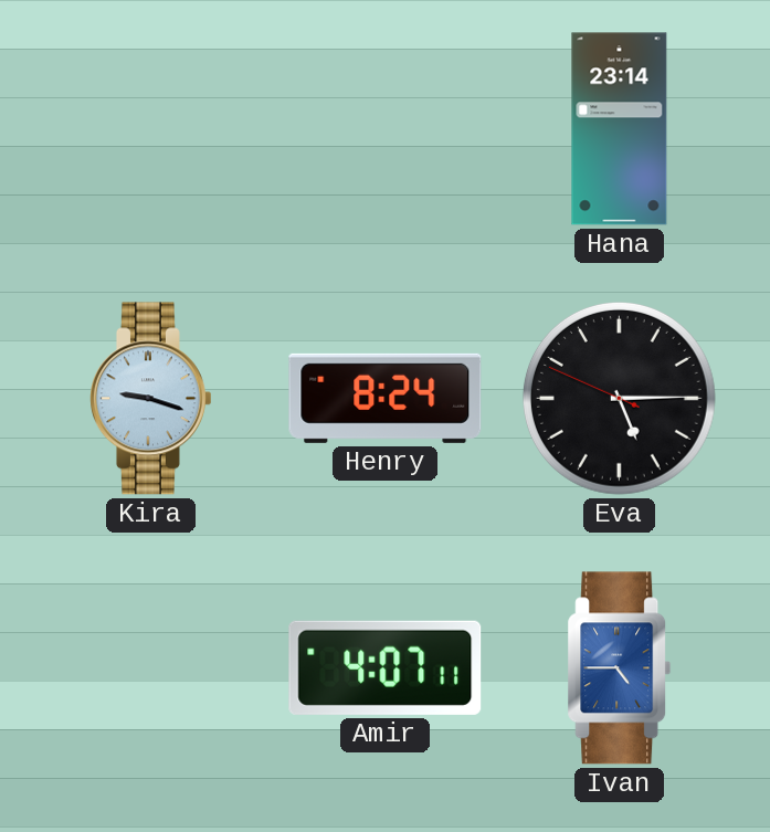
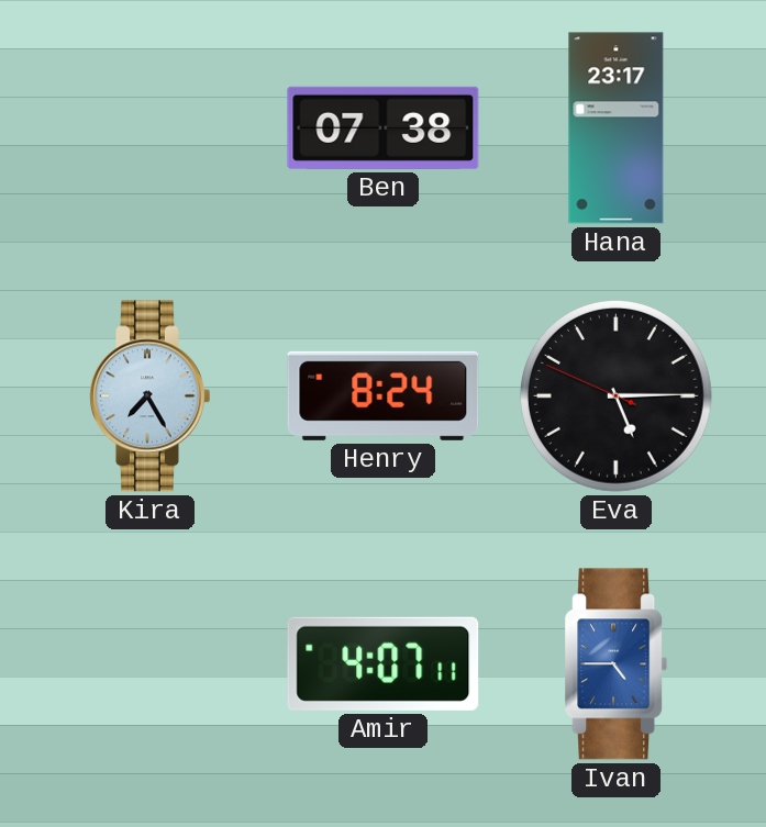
Ben: none -> 07:38 (384, 127)
Hana: 23:14 -> 23:17 (617, 128)
Kira: 9:18 -> 7:25 (151, 396)
